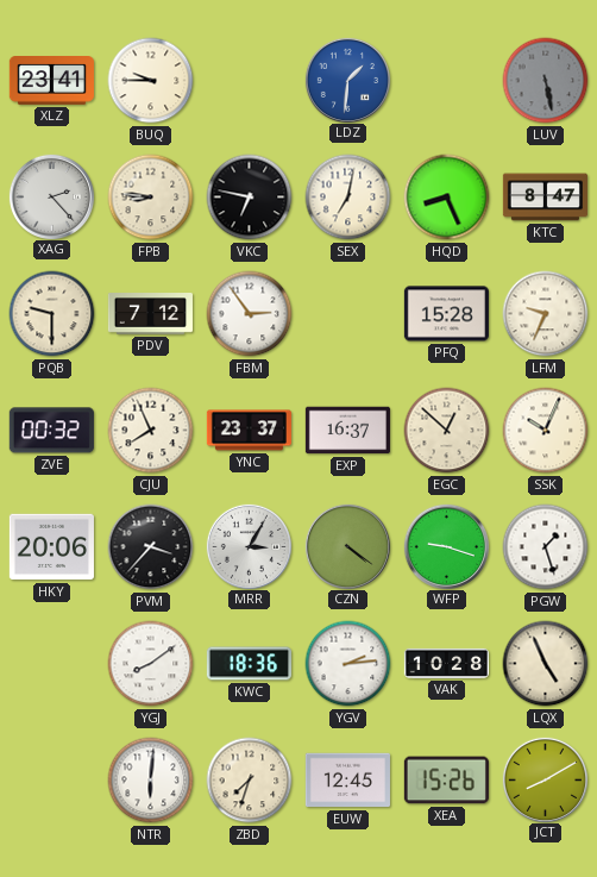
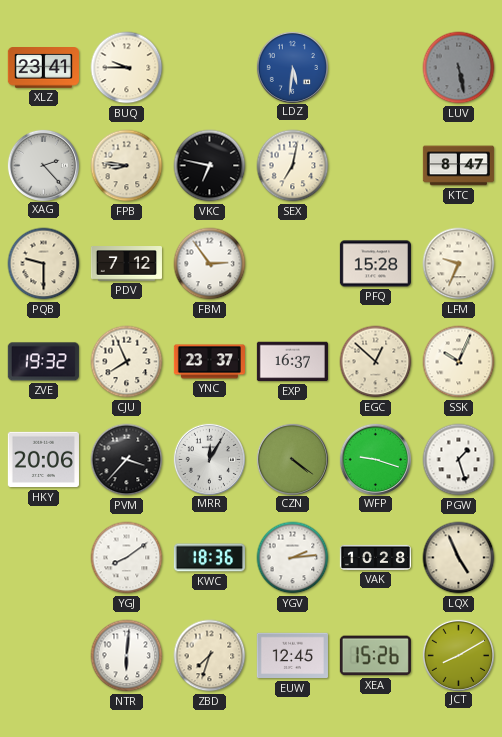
LDZ: 1:31 -> 5:31 (292, 67)
HQD: 8:26 -> none (447, 198)
ZVE: 00:32 -> 19:32 (43, 362)
MRR: 3:05 -> 12:05 (209, 459)
